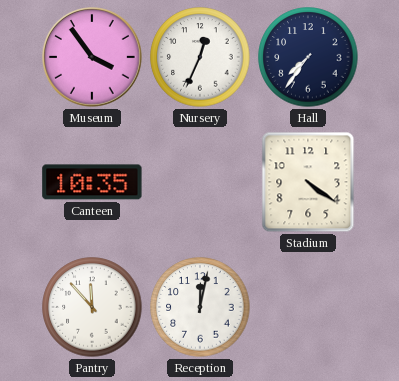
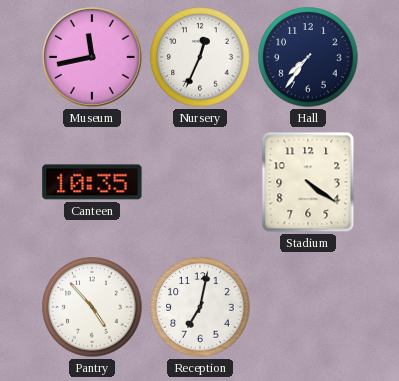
Museum: 3:54 -> 11:43 (93, 58)
Pantry: 11:53 -> 4:53 (92, 307)
Reception: 12:02 -> 7:02 (200, 307)
